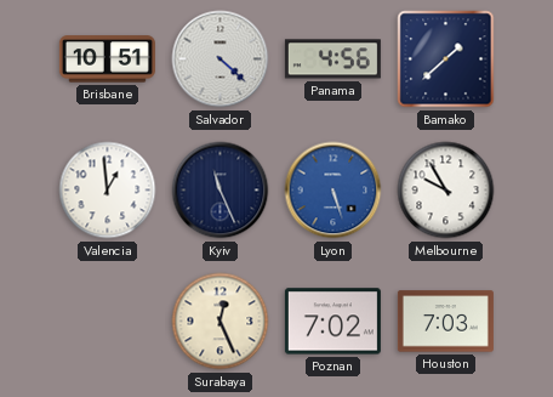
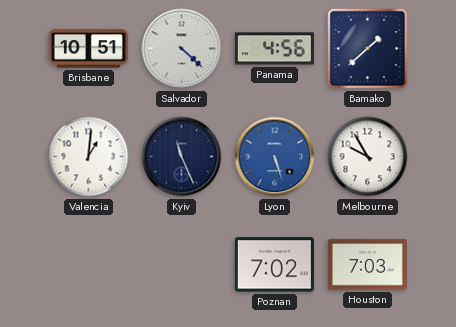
Valencia: 12:59 -> 1:01 (89, 157)
Surabaya: 12:26 -> none (221, 322)
